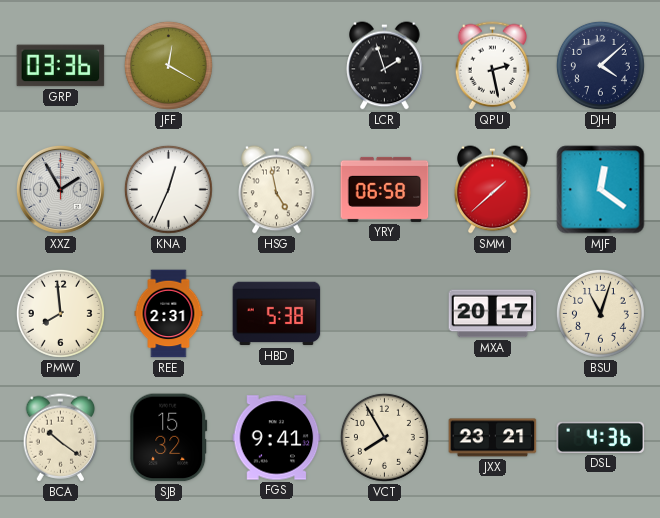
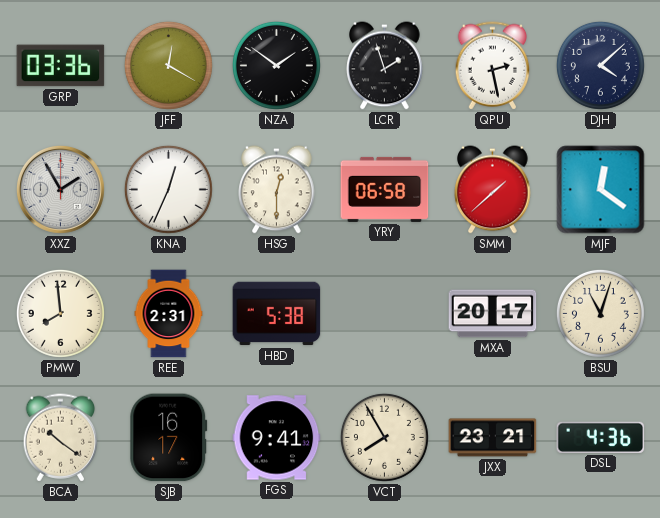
NZA: none -> 1:51 (276, 65)
HSG: 4:58 -> 12:30 (277, 190)
SJB: 15:32 -> 16:17 (169, 438)
